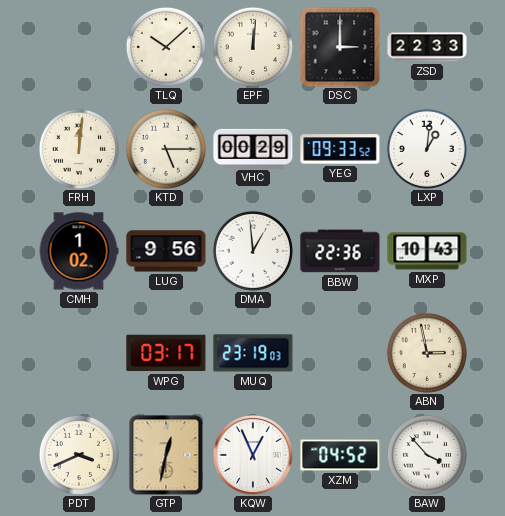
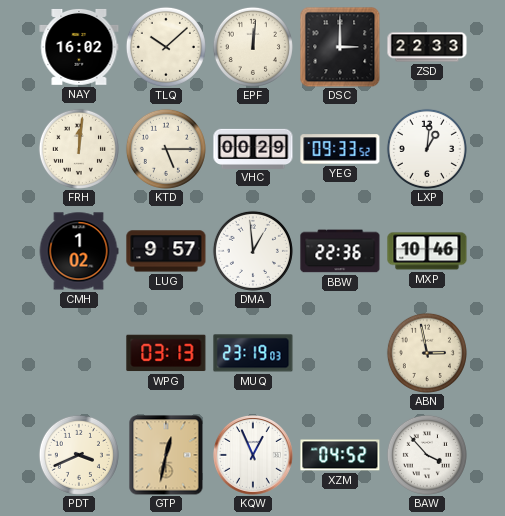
NAY: none -> 16:02 (79, 47)
LUG: 9:56 -> 9:57 (166, 251)
MXP: 10:43 -> 10:46 (427, 251)
WPG: 03:17 -> 03:13 (166, 353)
